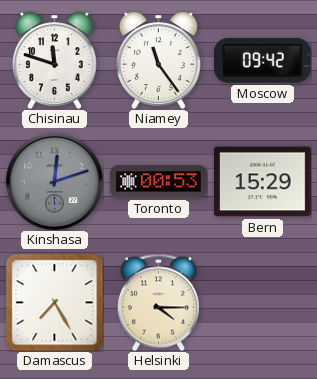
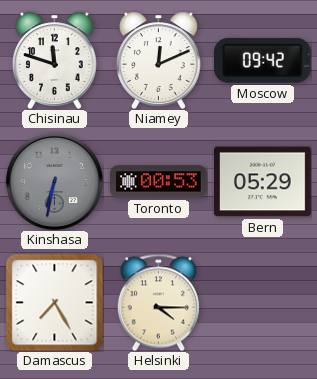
Niamey: 11:24 -> 12:11 (159, 60)
Kinshasa: 12:12 -> 6:32 (54, 181)
Bern: 15:29 -> 05:29 (263, 182)
